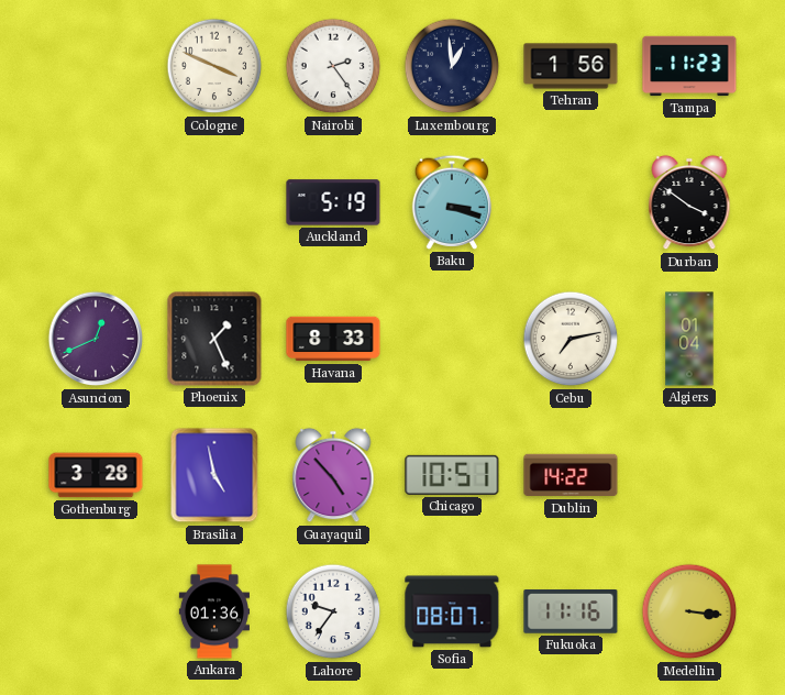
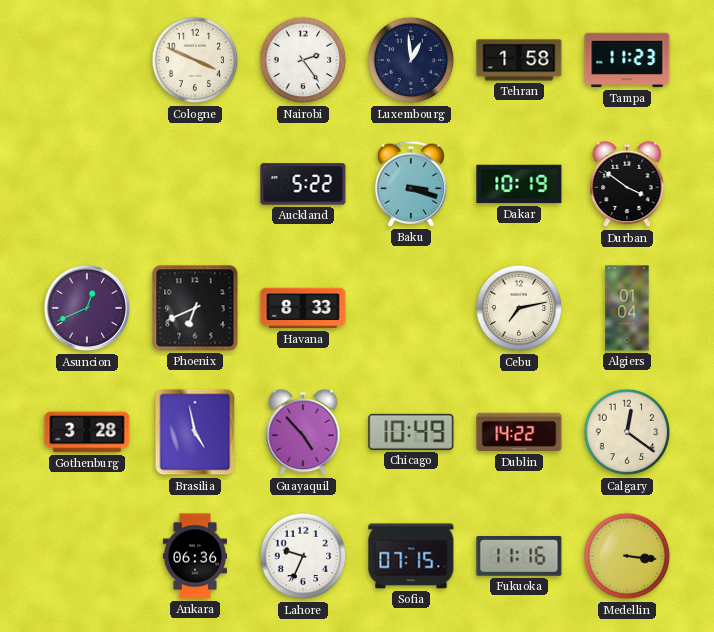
Tehran: 1:56 -> 1:58 (519, 60)
Auckland: 5:19 -> 5:22 (303, 184)
Dakar: none -> 10:19 (519, 184)
Phoenix: 1:26 -> 6:41 (195, 308)
Chicago: 10:51 -> 10:49 (411, 432)
Calgary: none -> 12:21 (627, 432)
Ankara: 01:36 -> 06:36 (194, 556)
Lahore: 9:36 -> 9:34 (303, 556)
Sofia: 08:07 -> 07:15 (411, 556)
